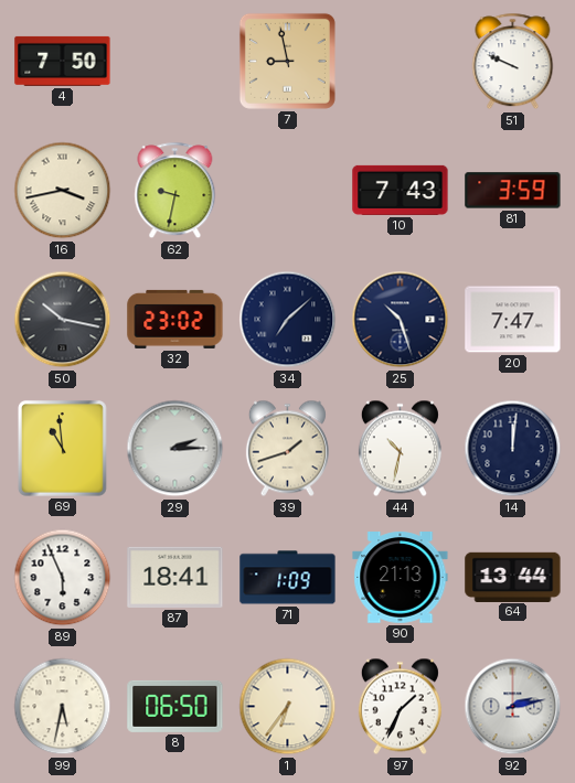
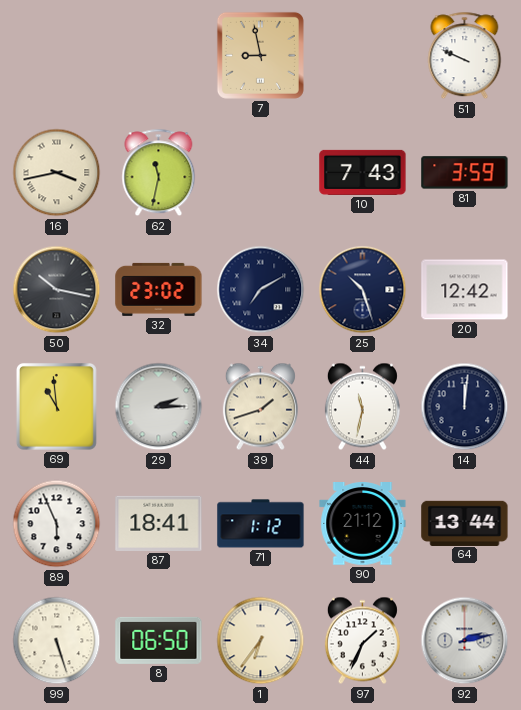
4: 7:50 -> none (63, 61)
62: 9:32 -> 11:32 (159, 173)
34: 7:08 -> 7:10 (261, 290)
20: 7:47 -> 12:42 (465, 290)
44: 10:32 -> 11:32 (362, 407)
71: 1:09 -> 1:12 (261, 524)
90: 21:13 -> 21:12 (363, 524)
99: 5:32 -> 5:27 (57, 641)
